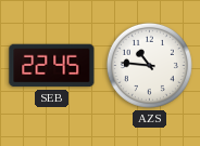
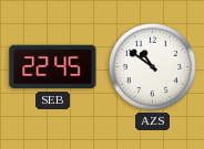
AZS: 10:46 -> 10:51 (152, 66)
